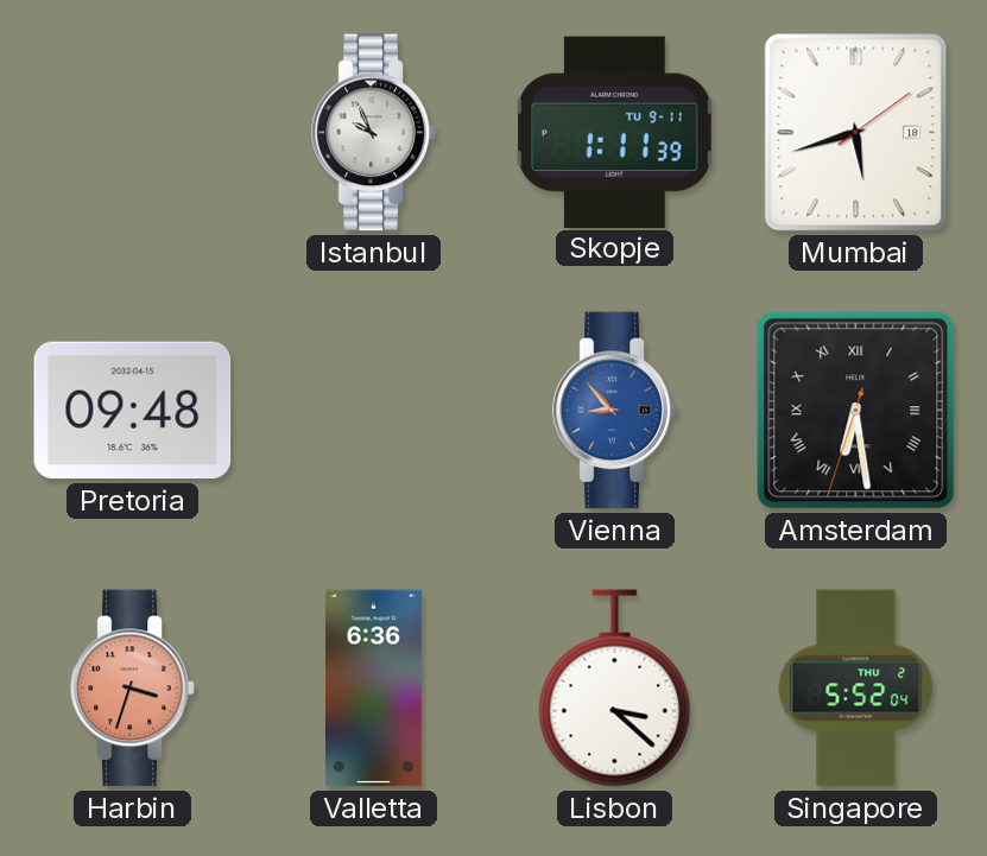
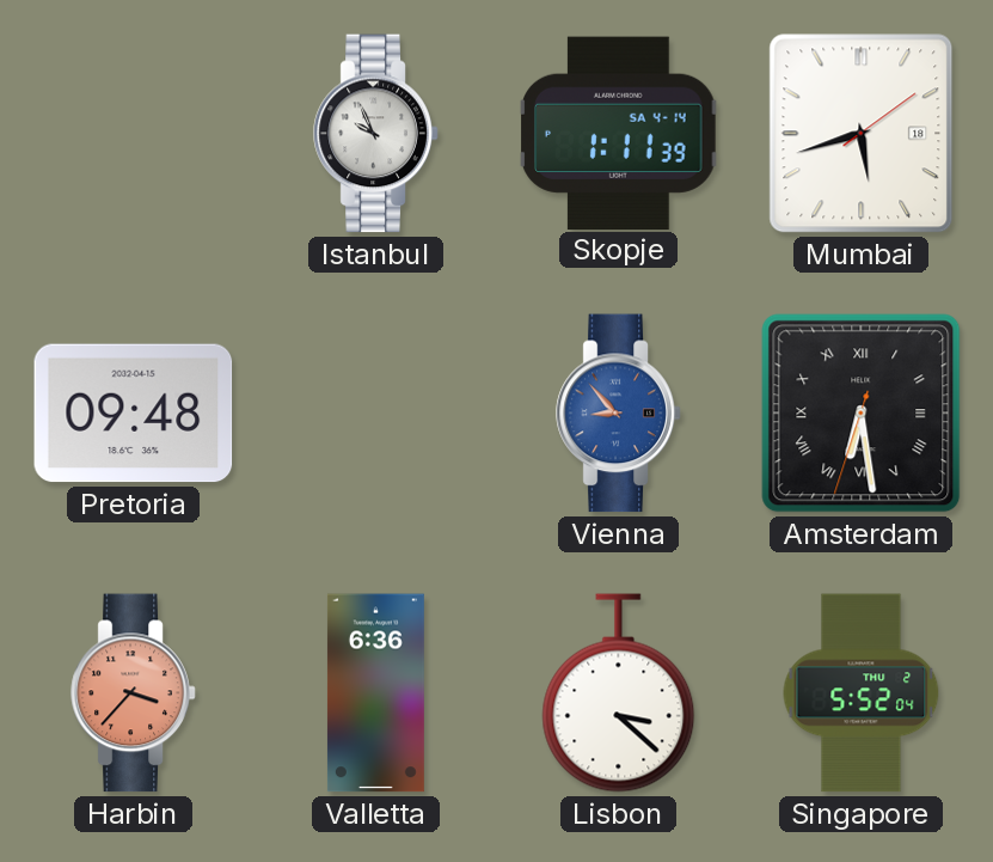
Skopje date: TU 9-11 -> SA 4-14 (619, 133)
Harbin: 3:33 -> 3:37 (134, 693)
